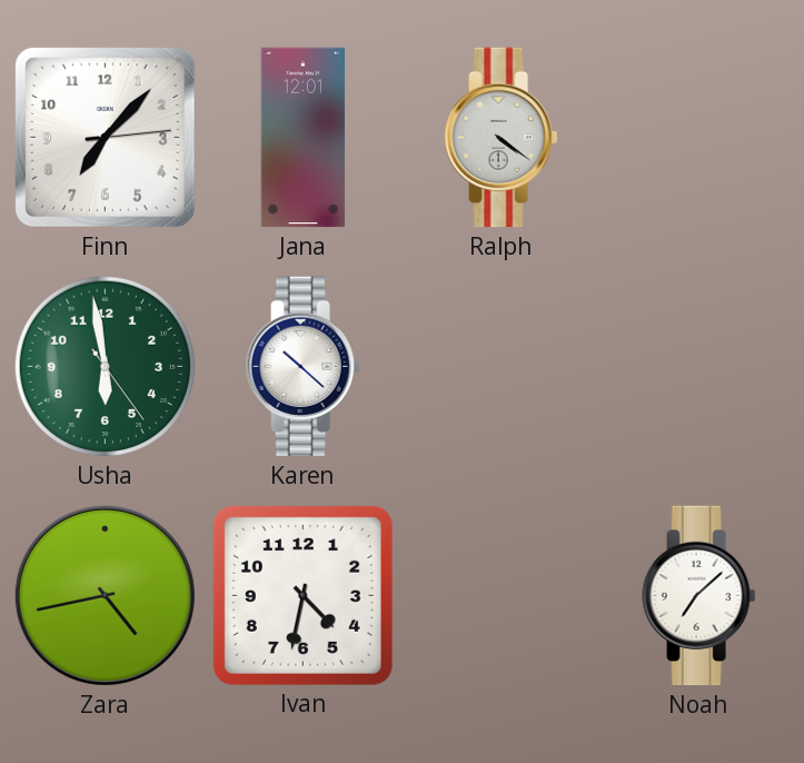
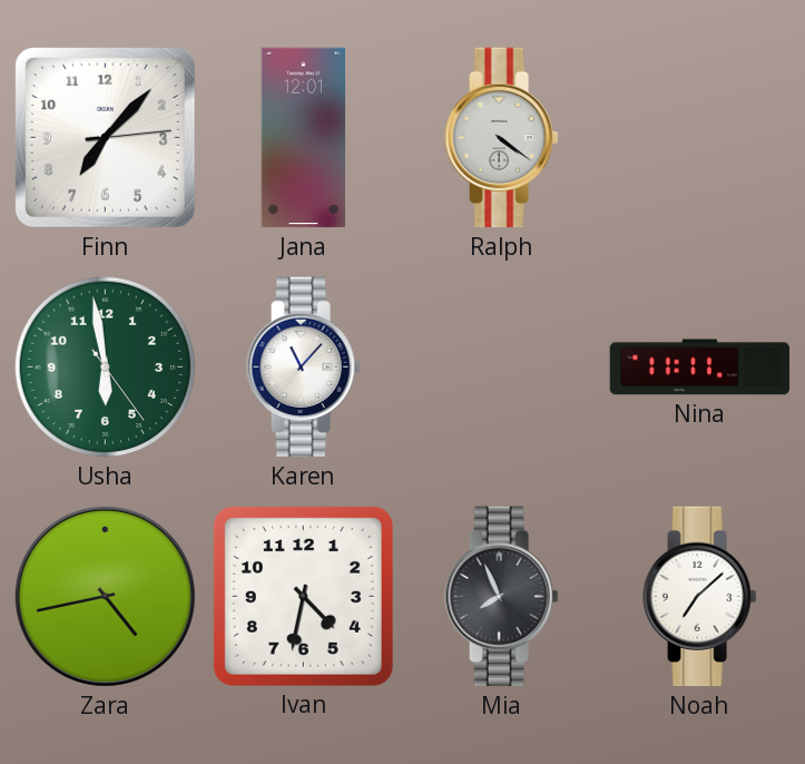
Karen: 10:22 -> 11:07 (304, 368)
Nina: none -> 11:11 (700, 368)
Mia: none -> 7:56 (502, 597)
